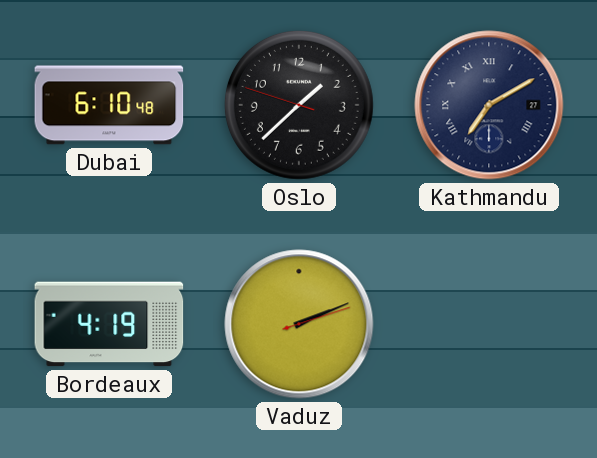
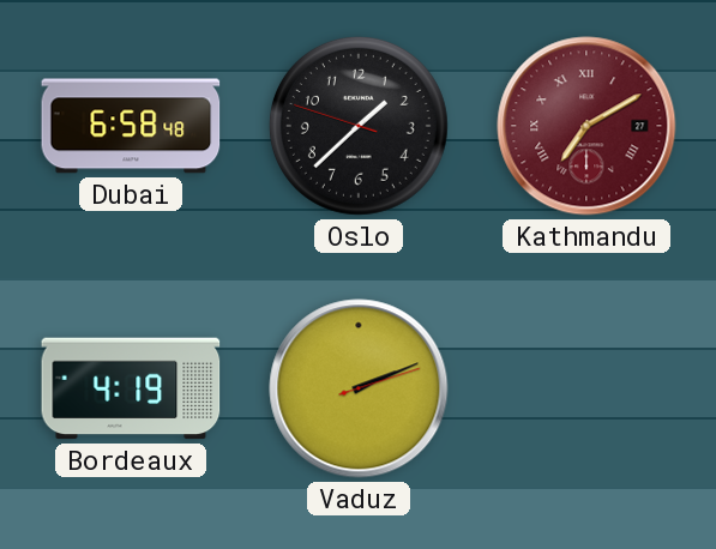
Dubai: 6:10 -> 6:58 (131, 126)
Kathmandu dial: navy -> burgundy (586, 126)
